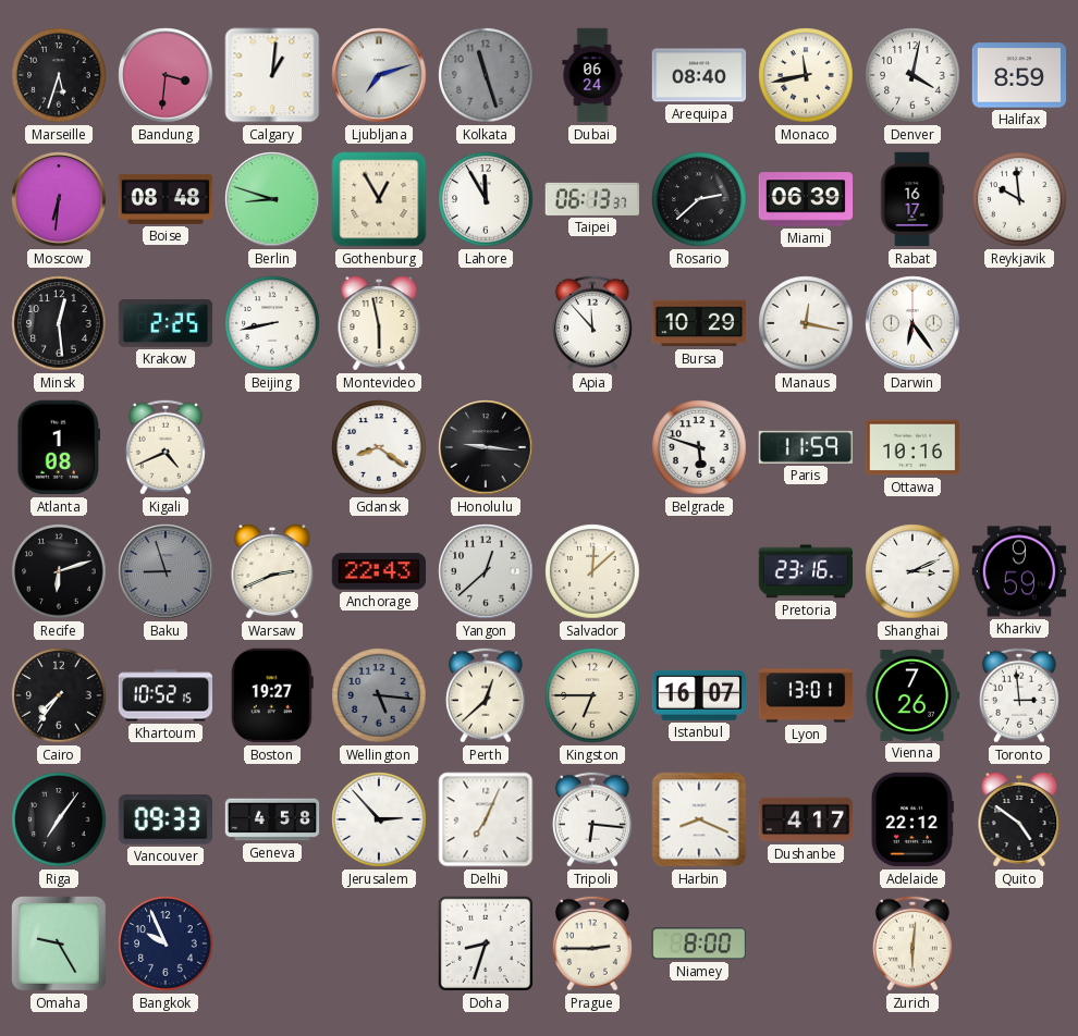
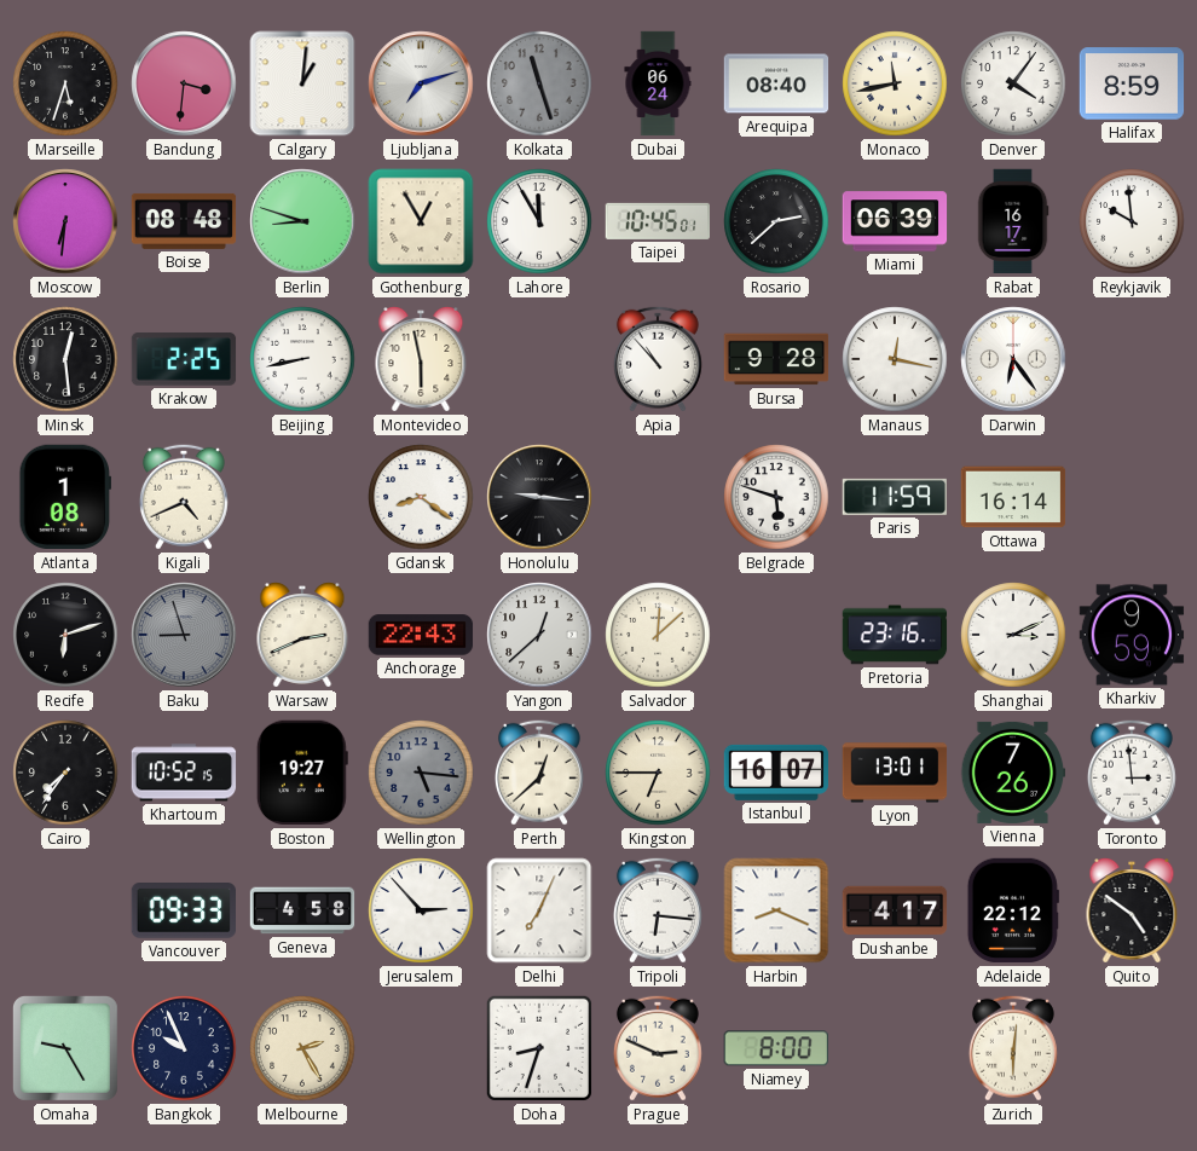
Denver: 4:02 -> 4:06 (1013, 83)
Taipei: 06:13 -> 10:45 (658, 221)
Apia: 11:53 -> 10:53 (658, 359)
Bursa: 10:29 -> 9:28 (776, 359)
Ottawa: 10:16 -> 16:14 (1013, 497)
Riga: 7:06 -> none (59, 819)
Melbourne: none -> 2:25 (302, 1048)
Prague: 2:45 -> 2:49 (658, 1048)
